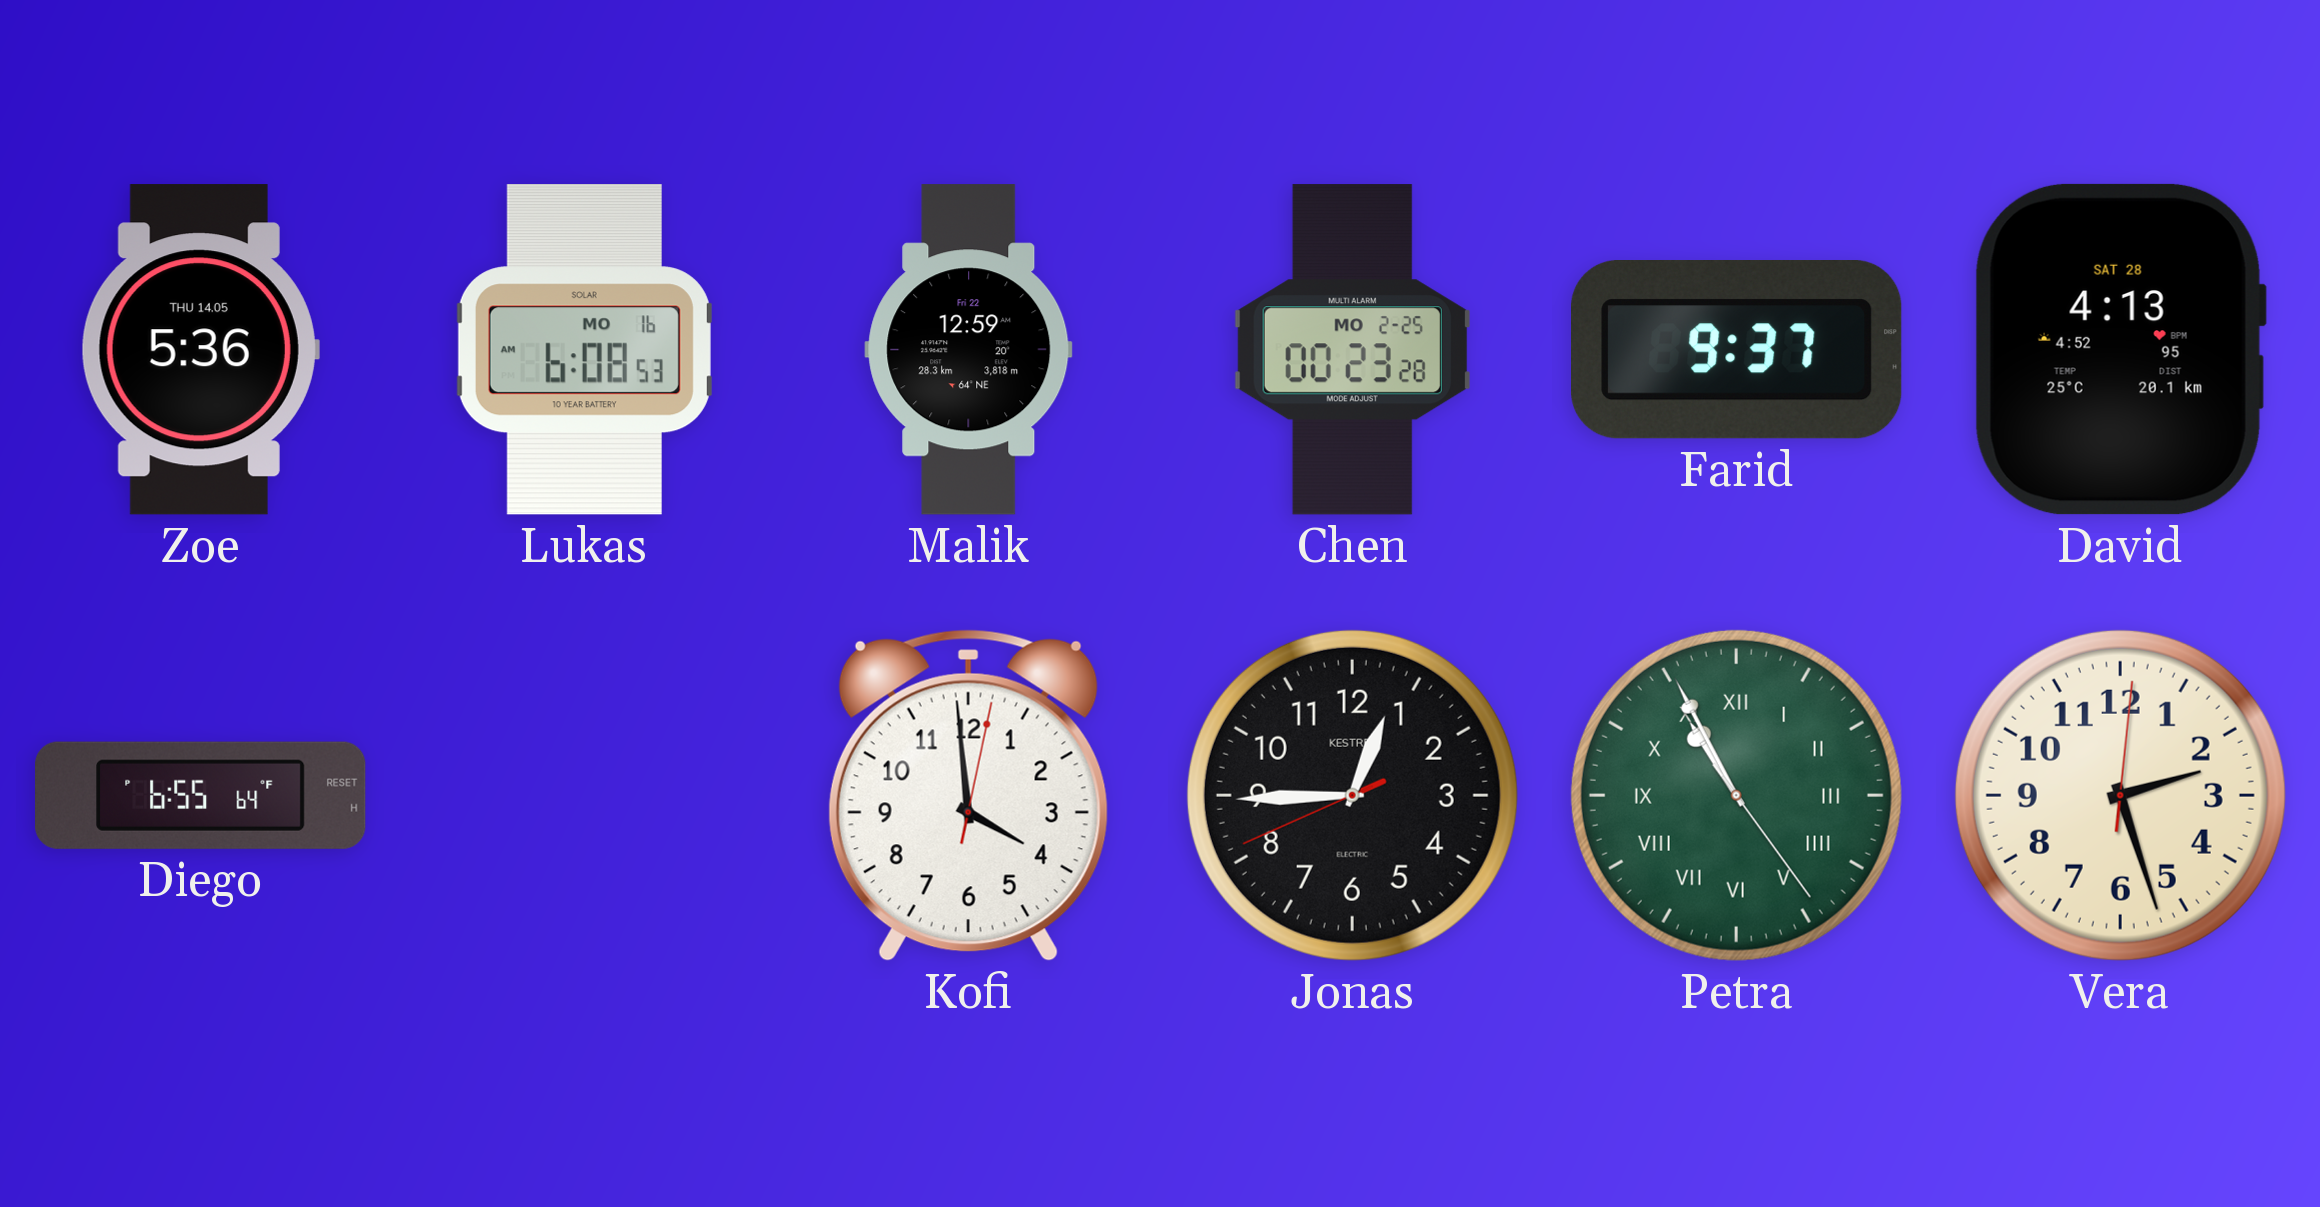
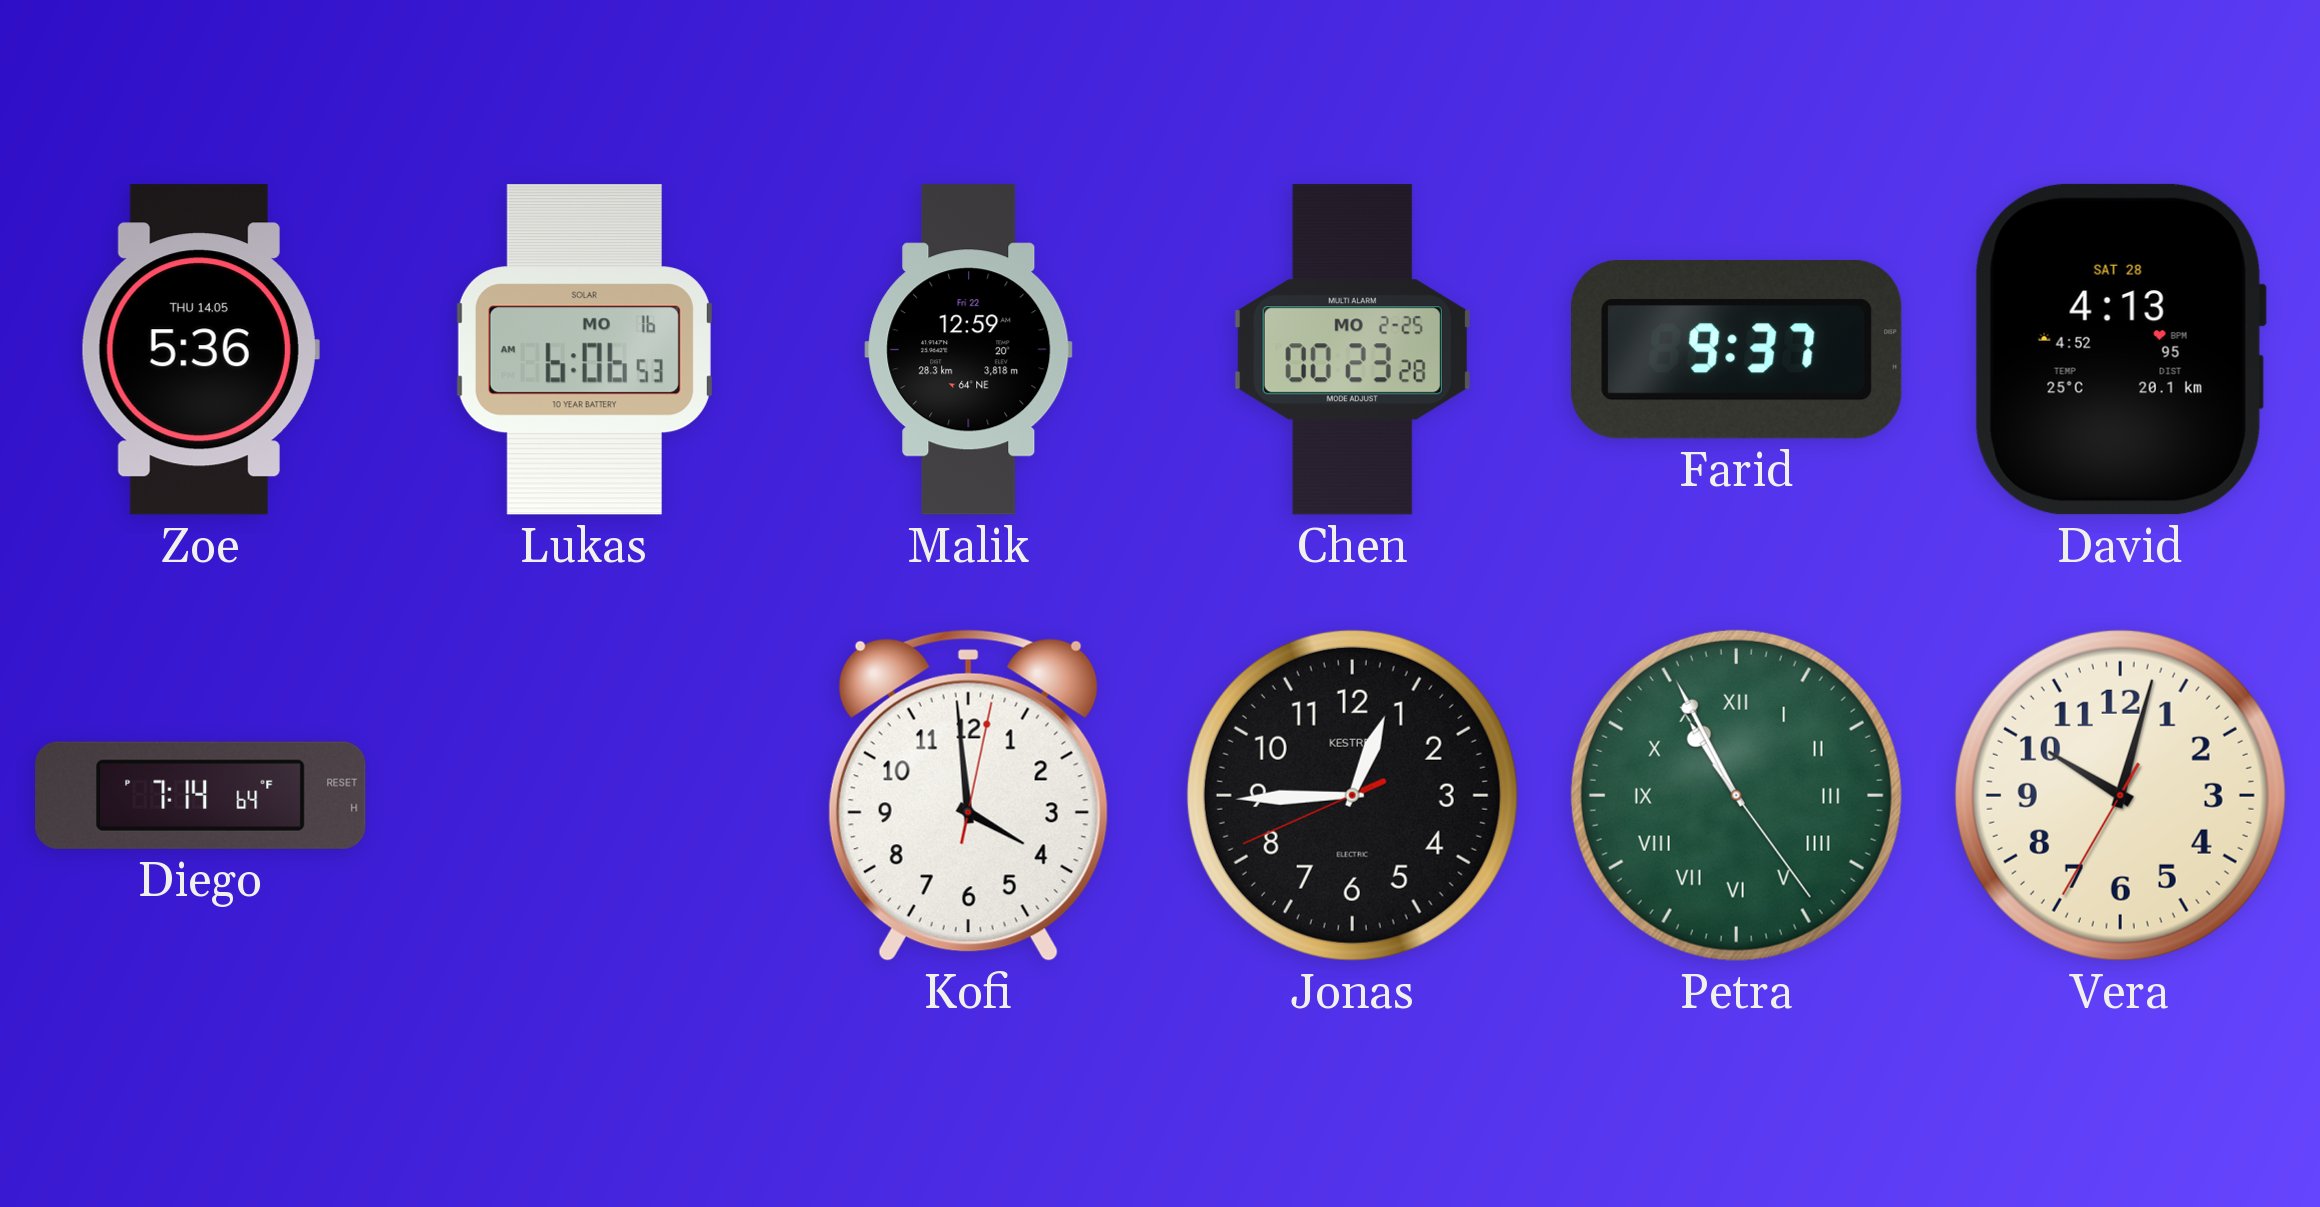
Lukas: 6:08 -> 6:06 (584, 350)
Diego: 6:55 -> 7:14 (201, 795)
Vera: 2:27 -> 10:02 (2120, 795)
